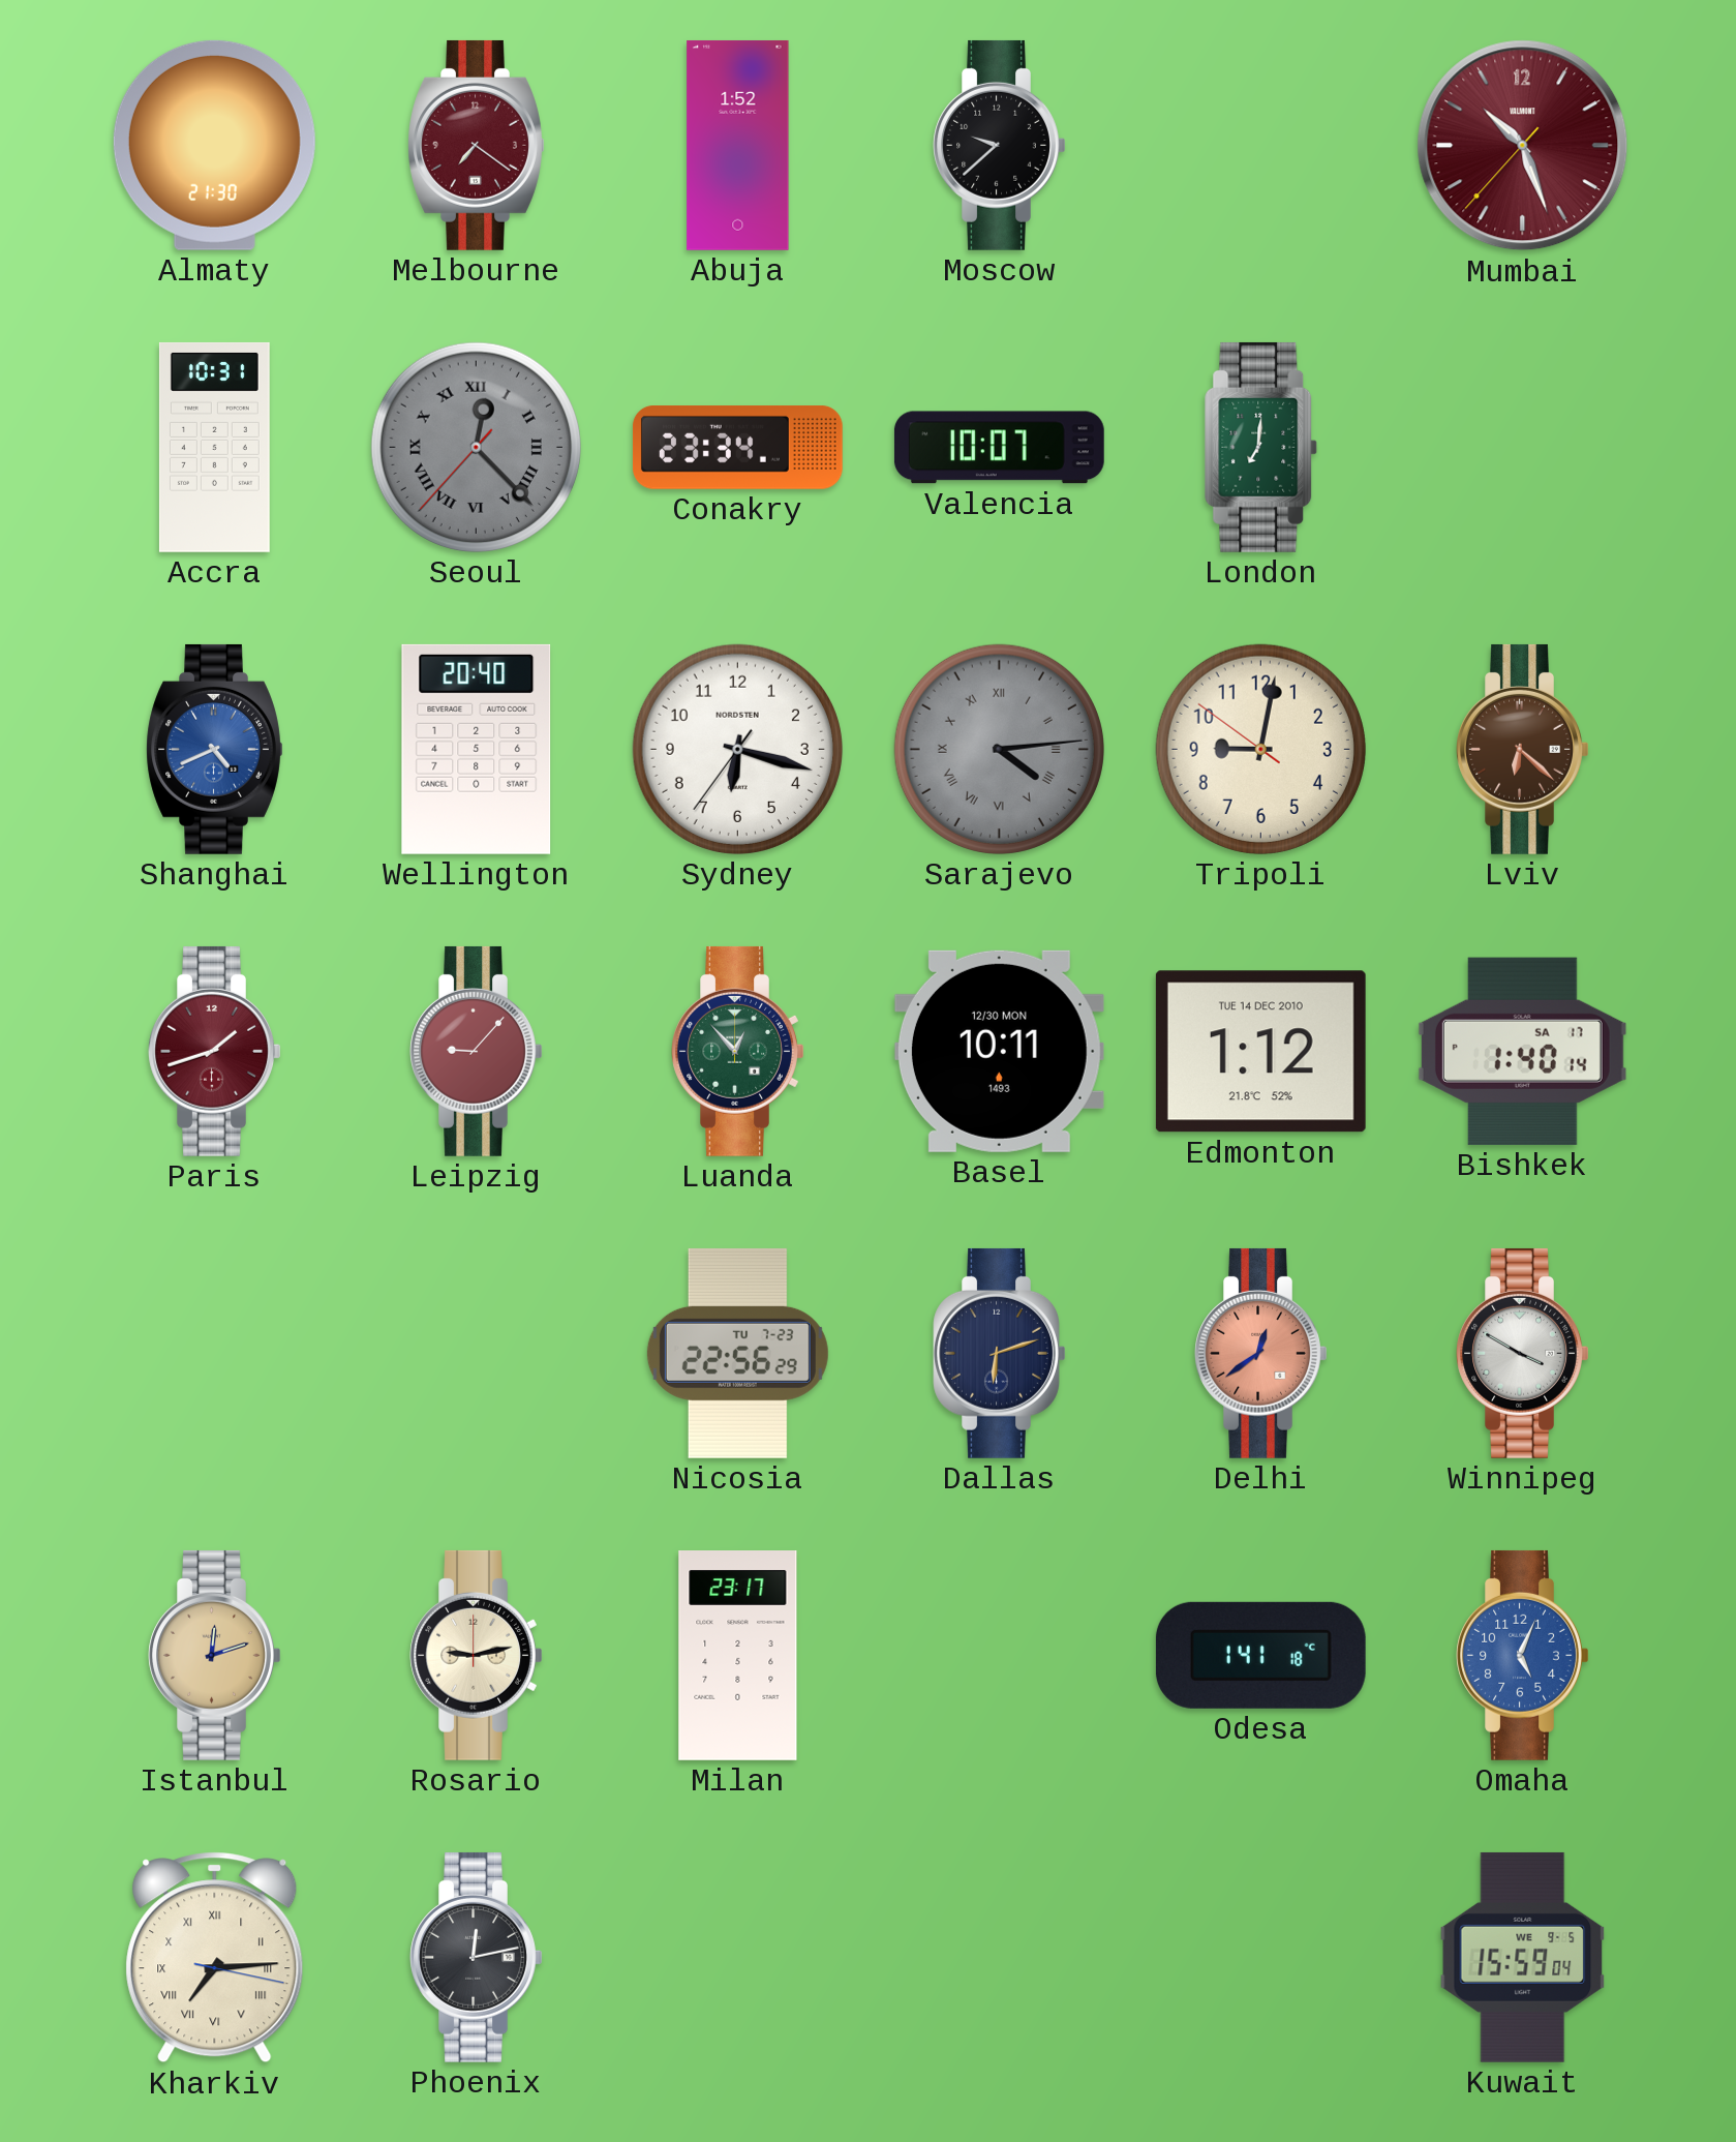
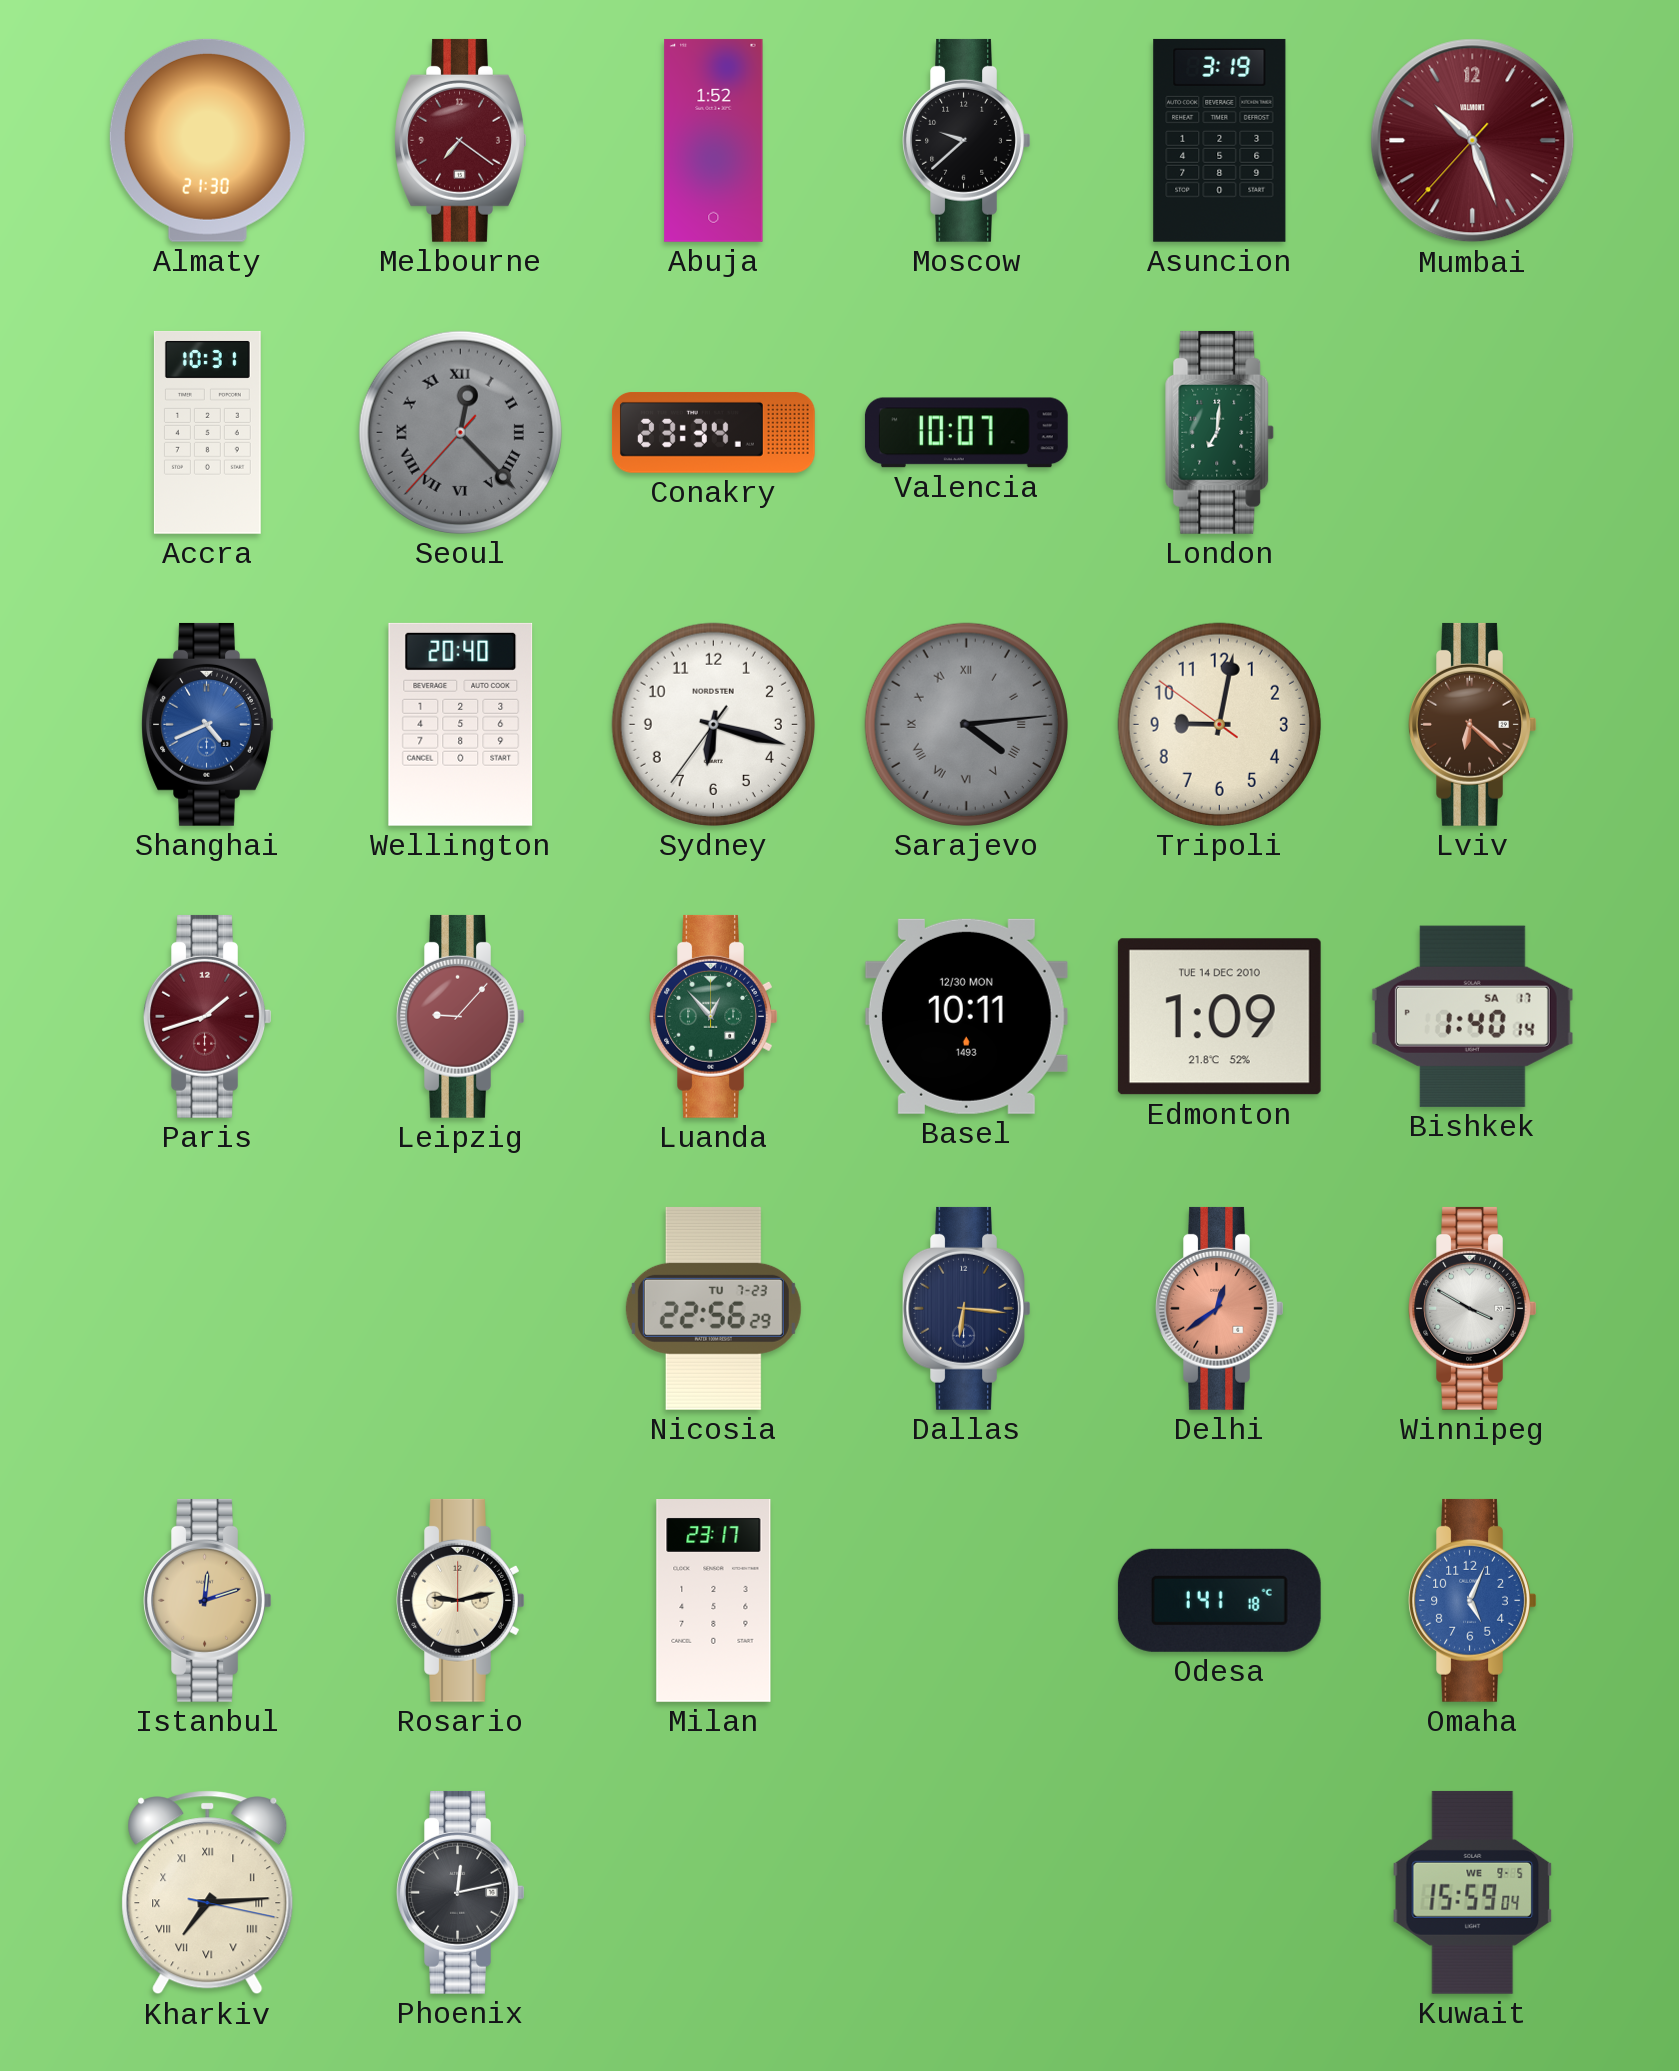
Asuncion: none -> 3:19 (1220, 140)
Edmonton: 1:12 -> 1:09 (1219, 1017)
Dallas: 6:12 -> 6:16 (967, 1308)
